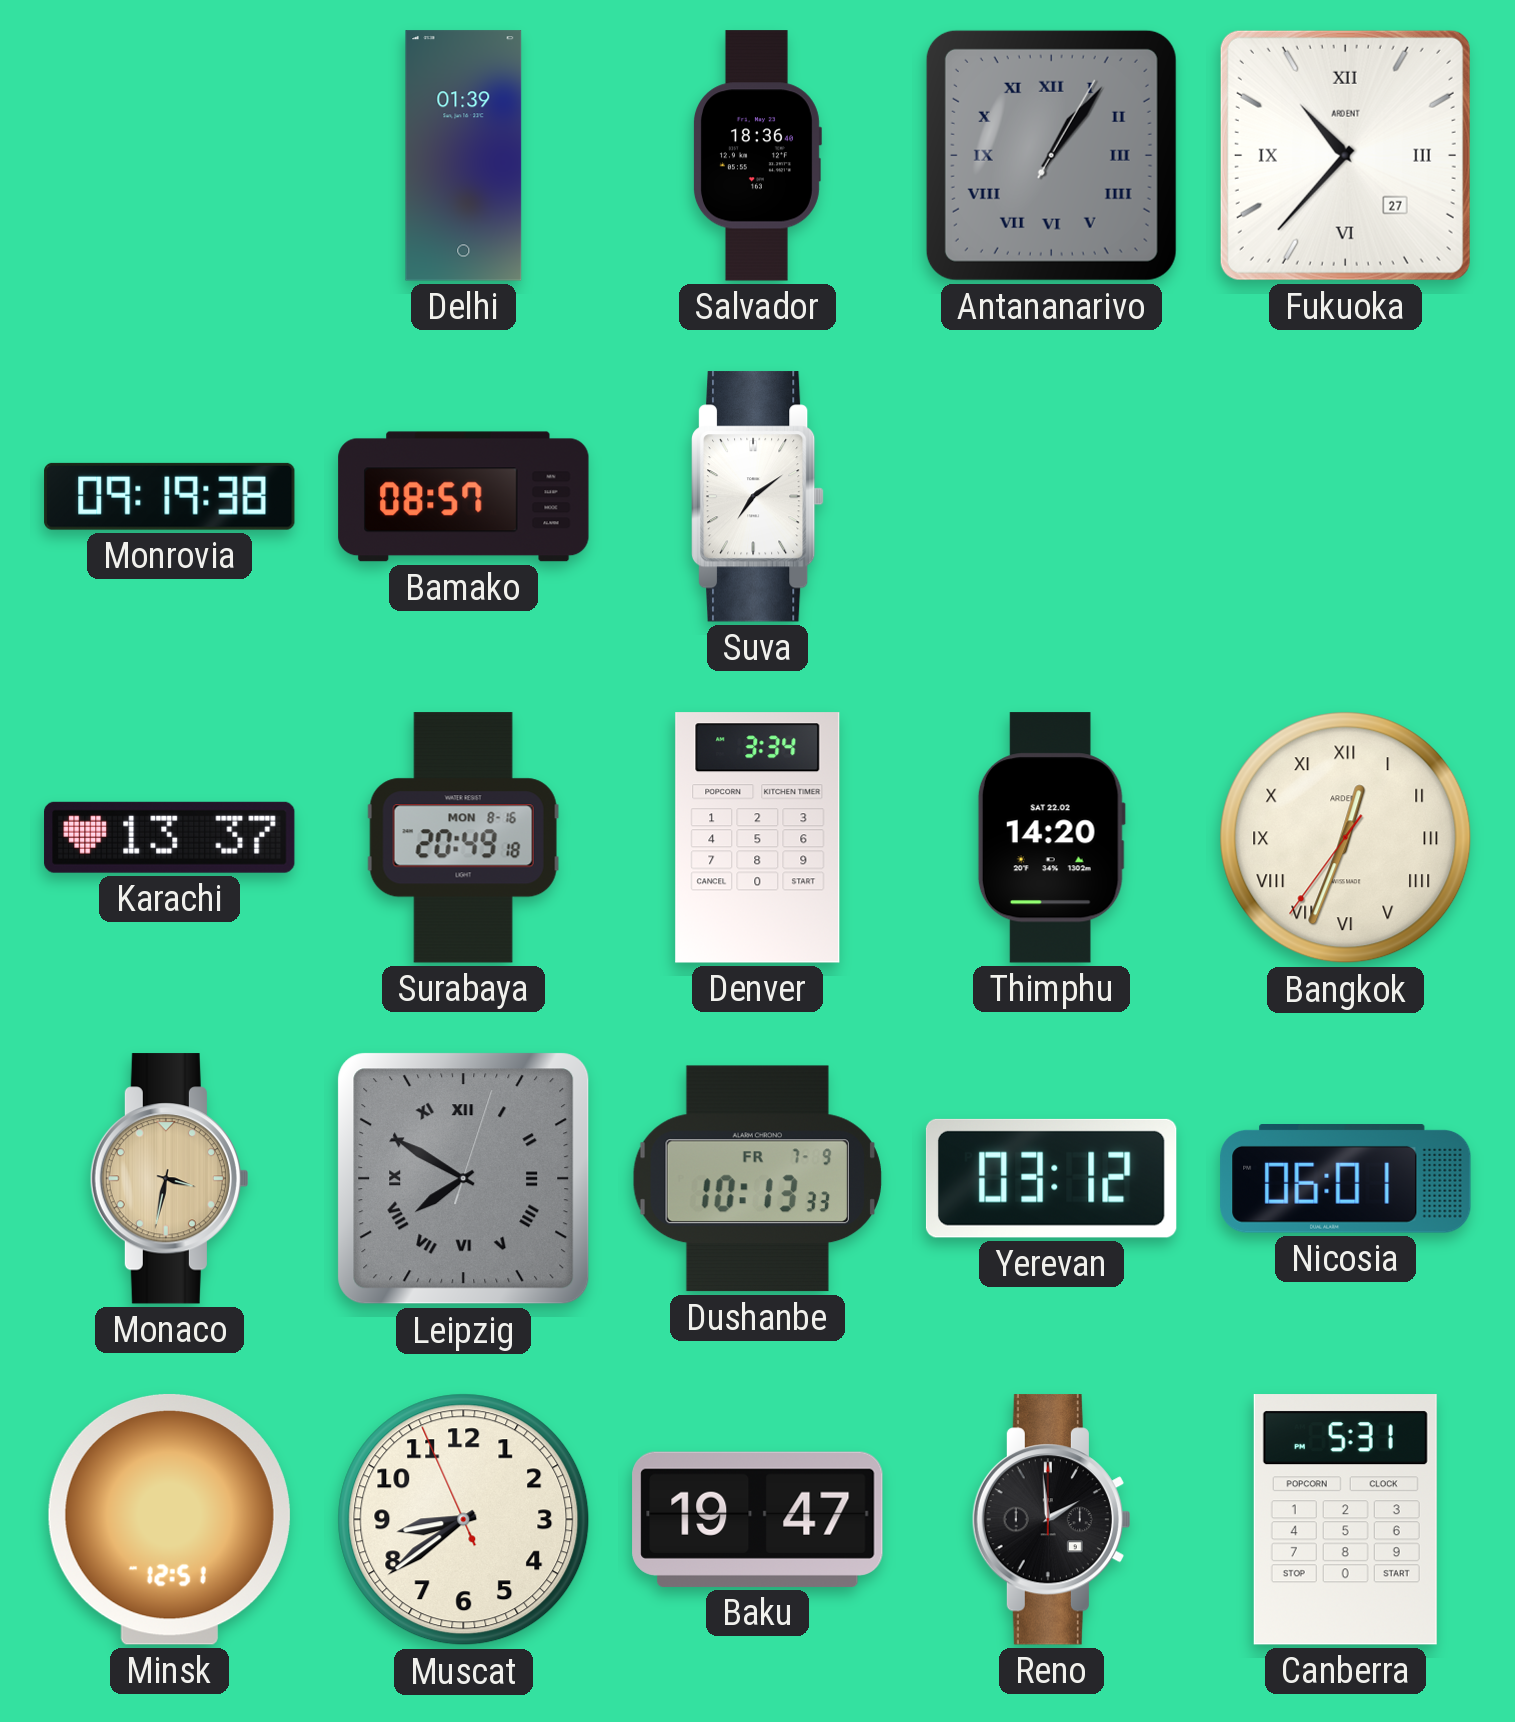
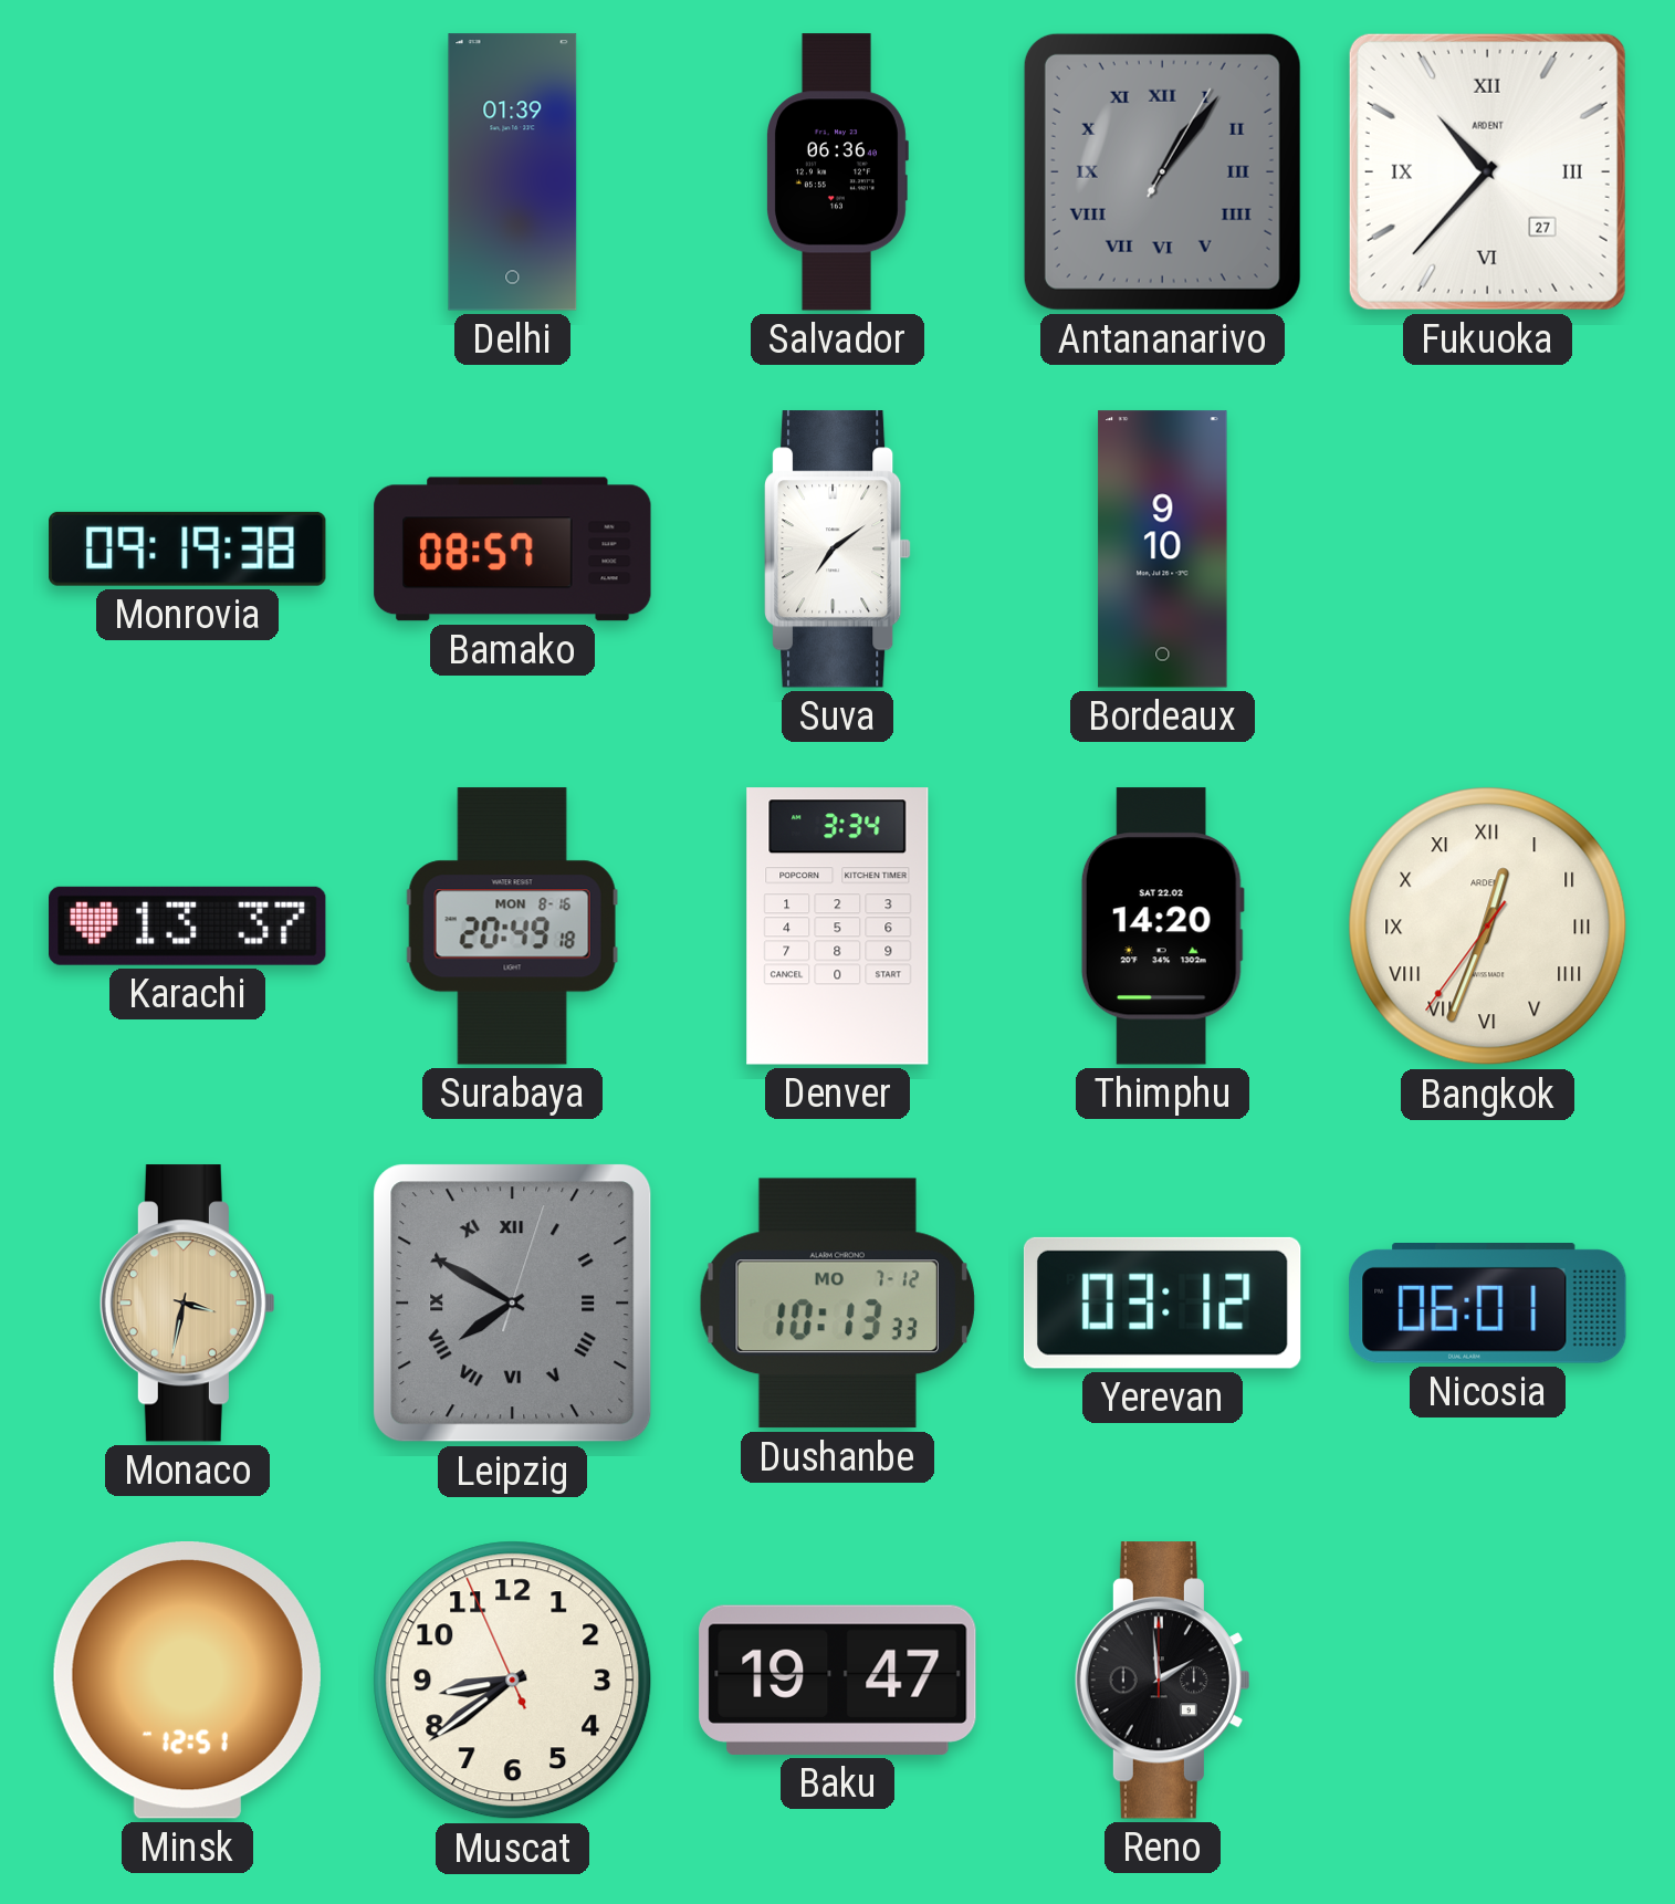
Salvador: 18:36 -> 06:36 (837, 172)
Bordeaux: none -> 9:10 (1163, 550)
Dushanbe date: FR 7-9 -> MO 7-12 (837, 1304)
Canberra: 5:31 -> none (1345, 1520)
